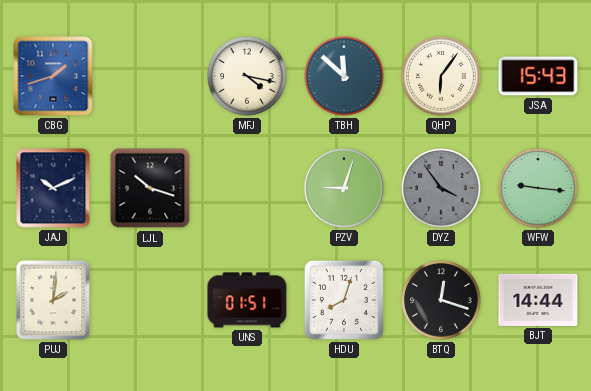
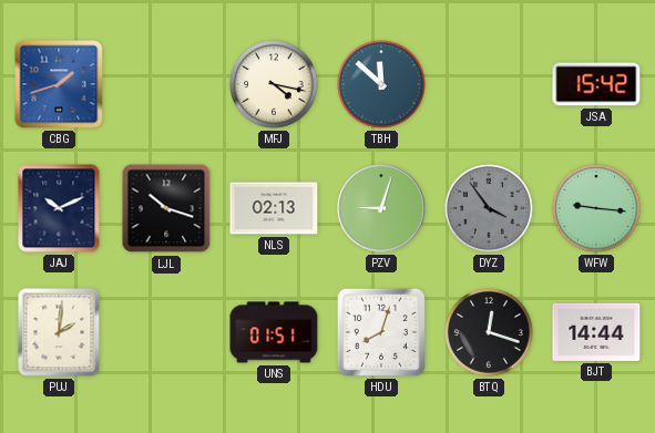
QHP: 6:06 -> none (441, 76)
JSA: 15:43 -> 15:42 (596, 84)
NLS: none -> 02:13 (274, 208)
